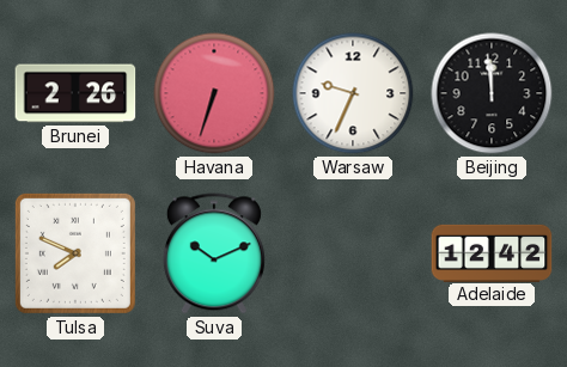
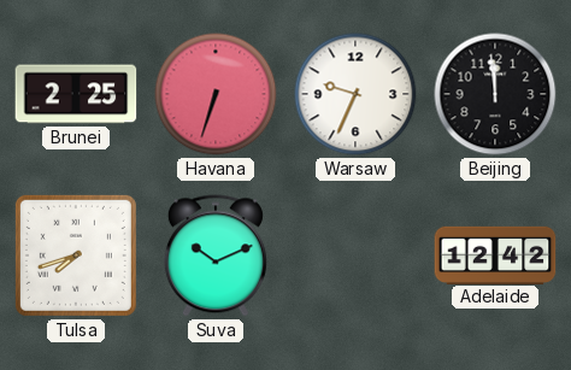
Brunei: 2:26 -> 2:25 (76, 94)
Tulsa: 7:49 -> 7:42 (76, 256)
